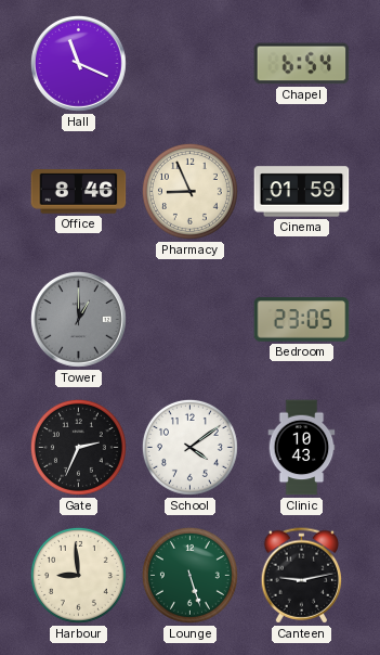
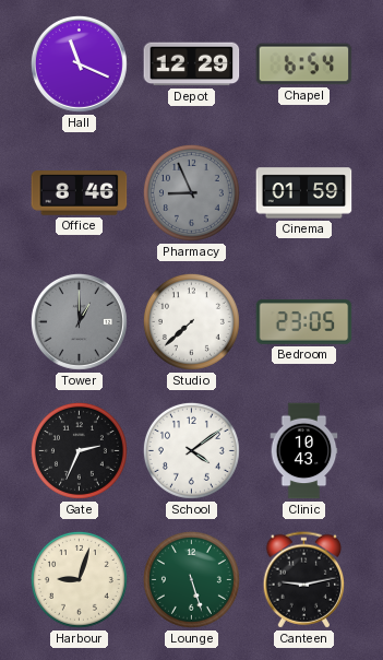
Depot: none -> 12:29 (192, 64)
Pharmacy dial: cream -> grey (191, 192)
Studio: none -> 7:38 (191, 321)
Harbour: 8:59 -> 9:03 (79, 579)
